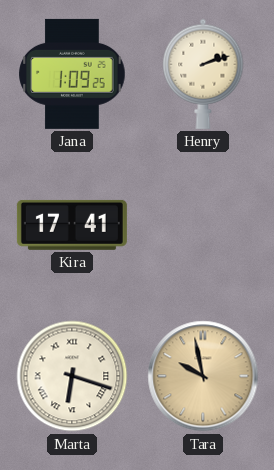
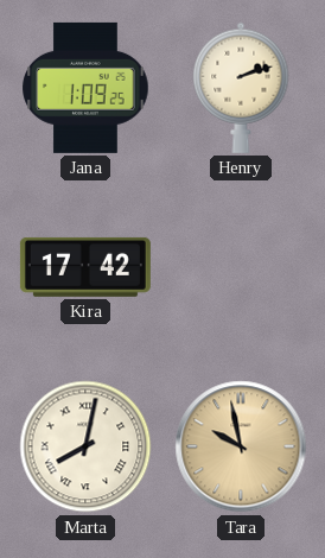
Kira: 17:41 -> 17:42 (85, 267)
Marta: 6:18 -> 8:02 (85, 446)
